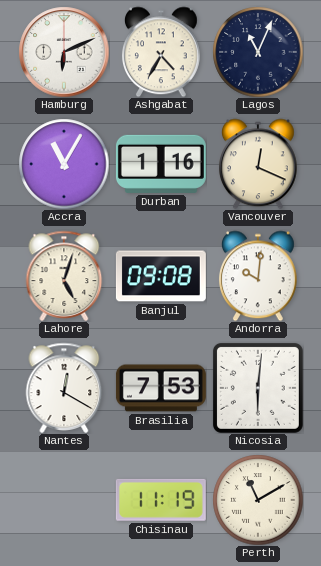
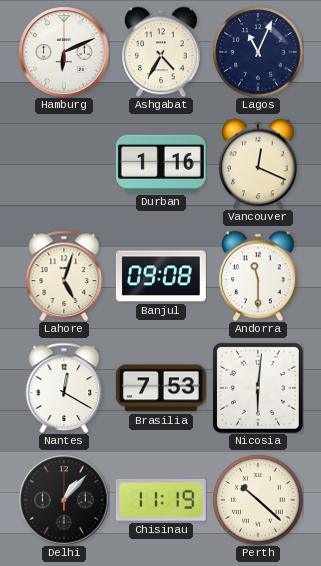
Accra: 11:05 -> none (64, 164)
Andorra: 10:01 -> 11:30 (258, 276)
Delhi: none -> 1:07 (64, 500)
Perth: 11:10 -> 10:22 (258, 500)
